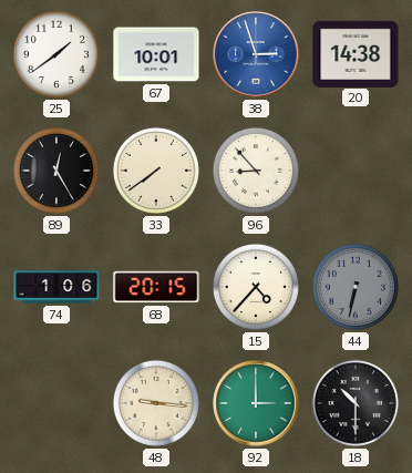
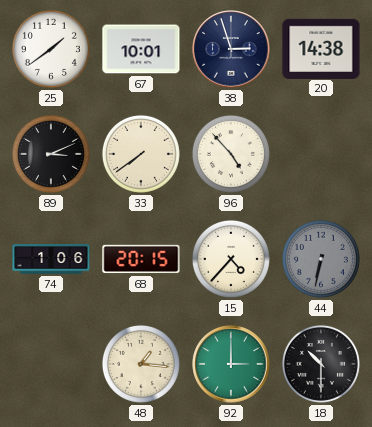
38 dial: blue -> navy (231, 49)
89: 12:25 -> 3:11 (51, 154)
96: 8:53 -> 4:53 (231, 154)
48: 9:16 -> 1:16 (141, 364)
